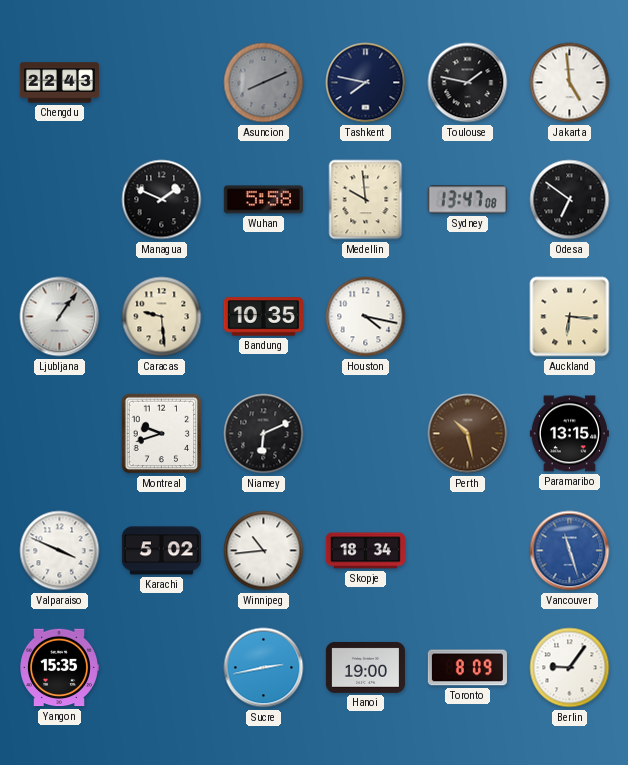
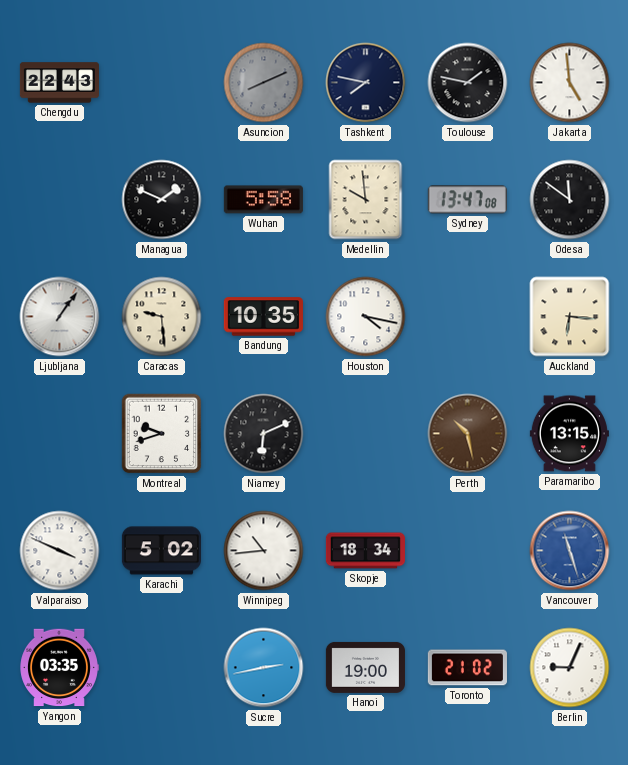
Odesa: 6:51 -> 11:51 (570, 200)
Yangon: 15:35 -> 03:35 (59, 668)
Toronto: 8:09 -> 21:02 (467, 668)
Berlin: 9:06 -> 9:04 (570, 668)
